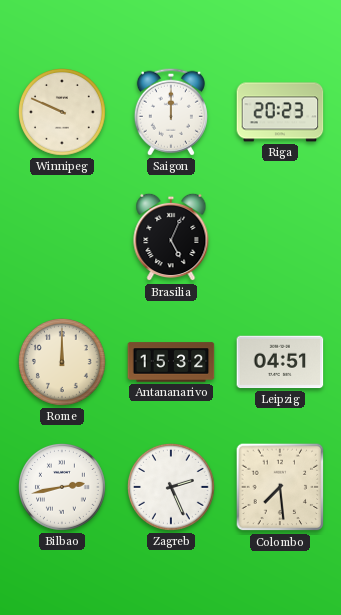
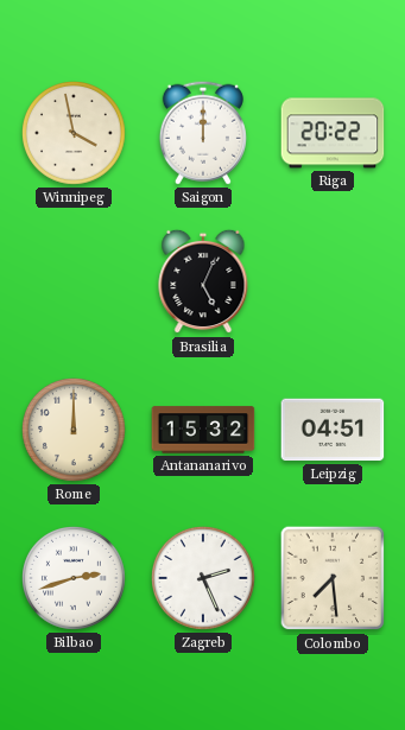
Winnipeg: 9:49 -> 3:58 (75, 134)
Riga: 20:23 -> 20:22 (333, 133)
Bilbao: 2:43 -> 2:42 (75, 579)
